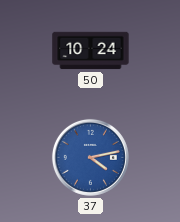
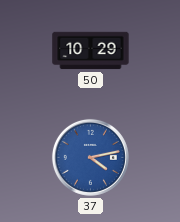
50: 10:24 -> 10:29 (91, 51)
